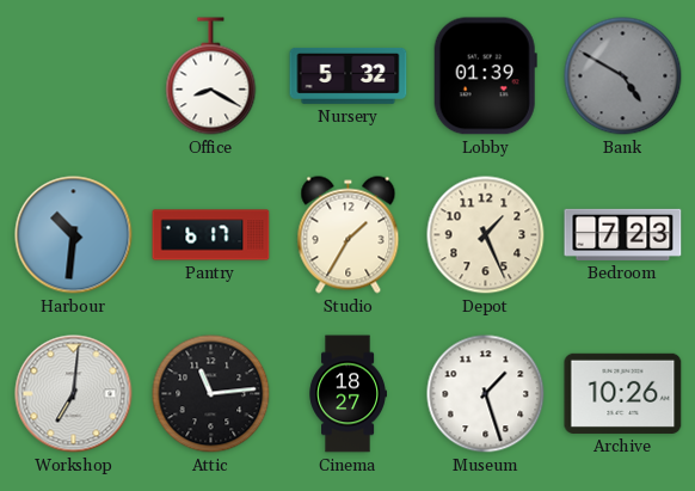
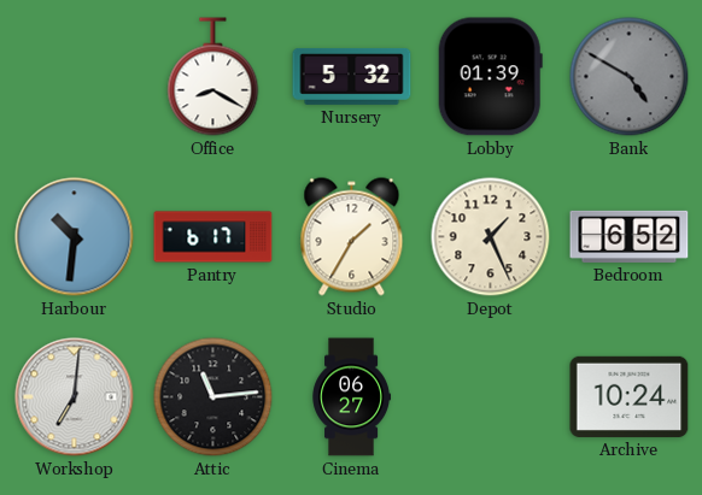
Bedroom: 7:23 -> 6:52 (630, 236)
Cinema: 18:27 -> 06:27 (351, 397)
Museum: 1:27 -> none (486, 394)
Archive: 10:26 -> 10:24 (630, 396)
